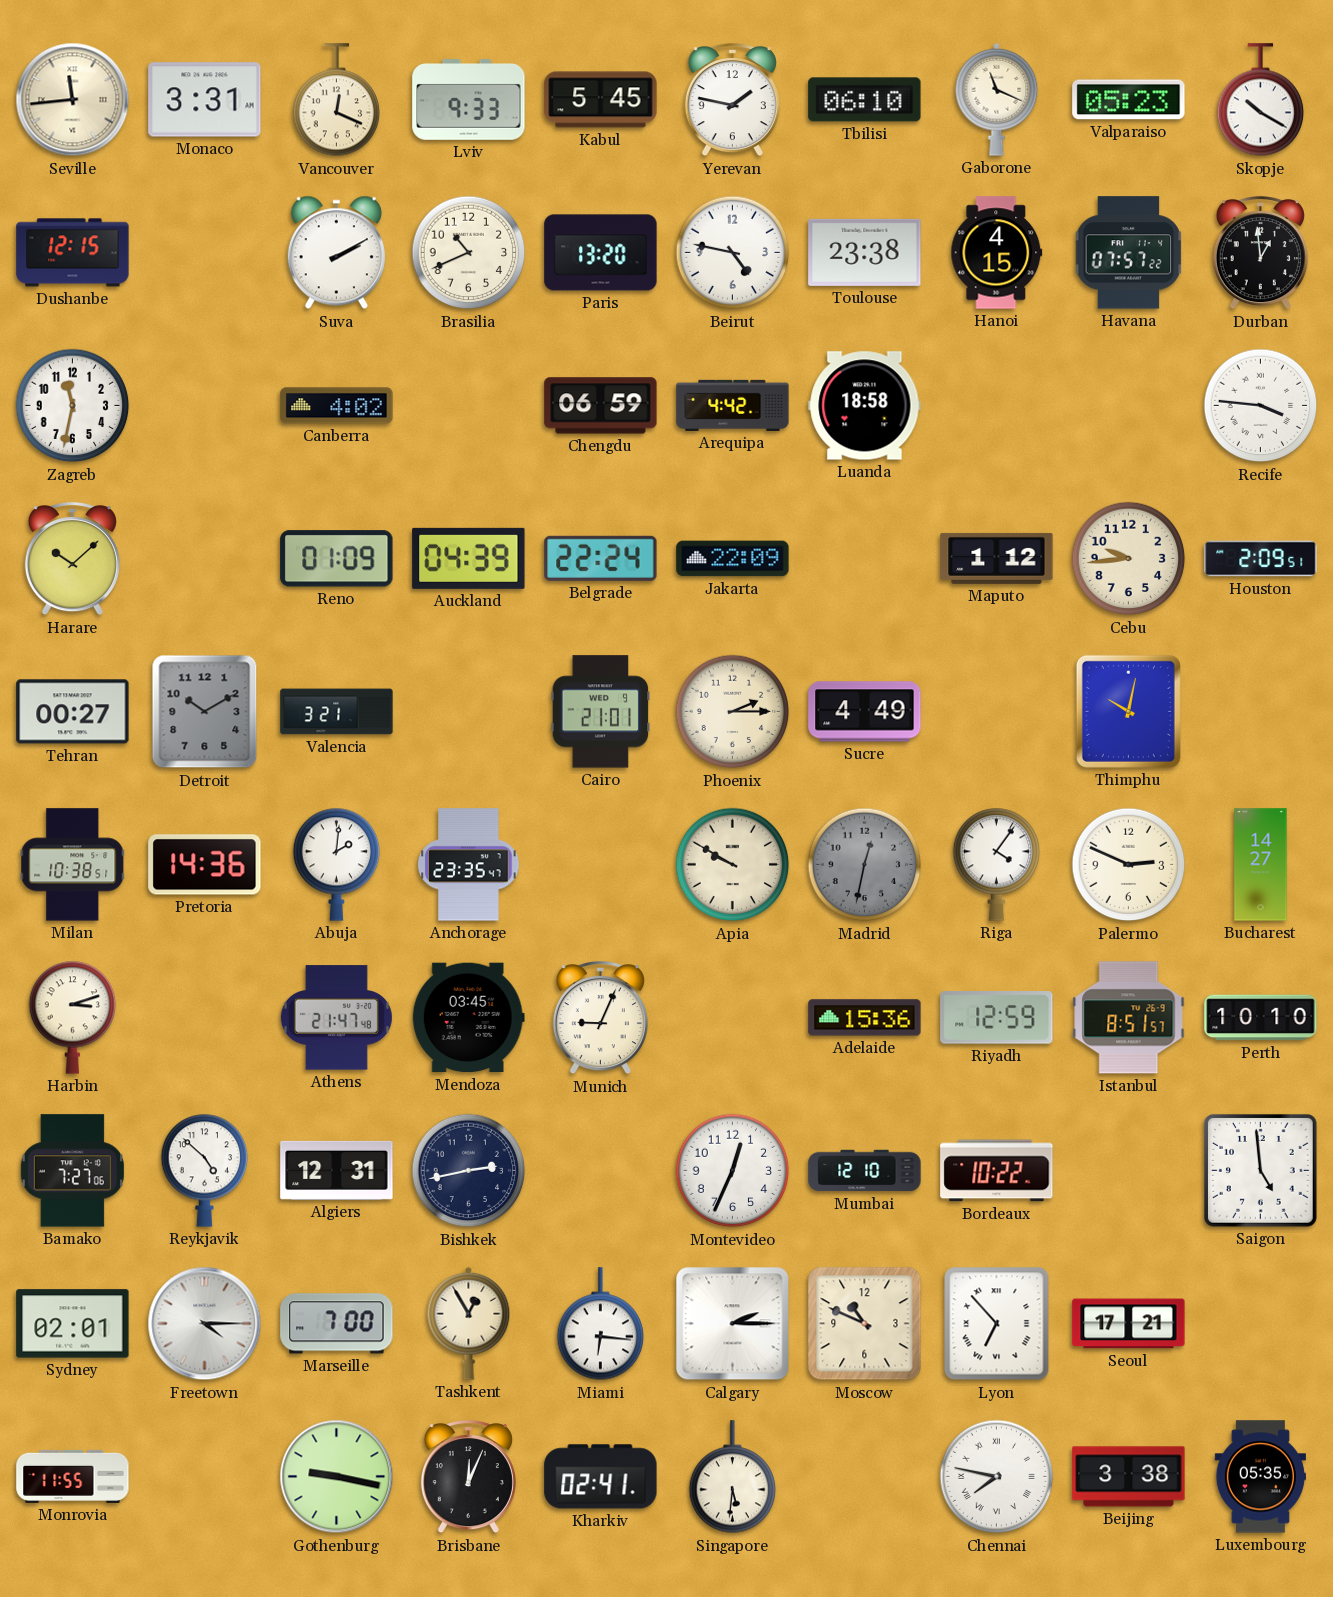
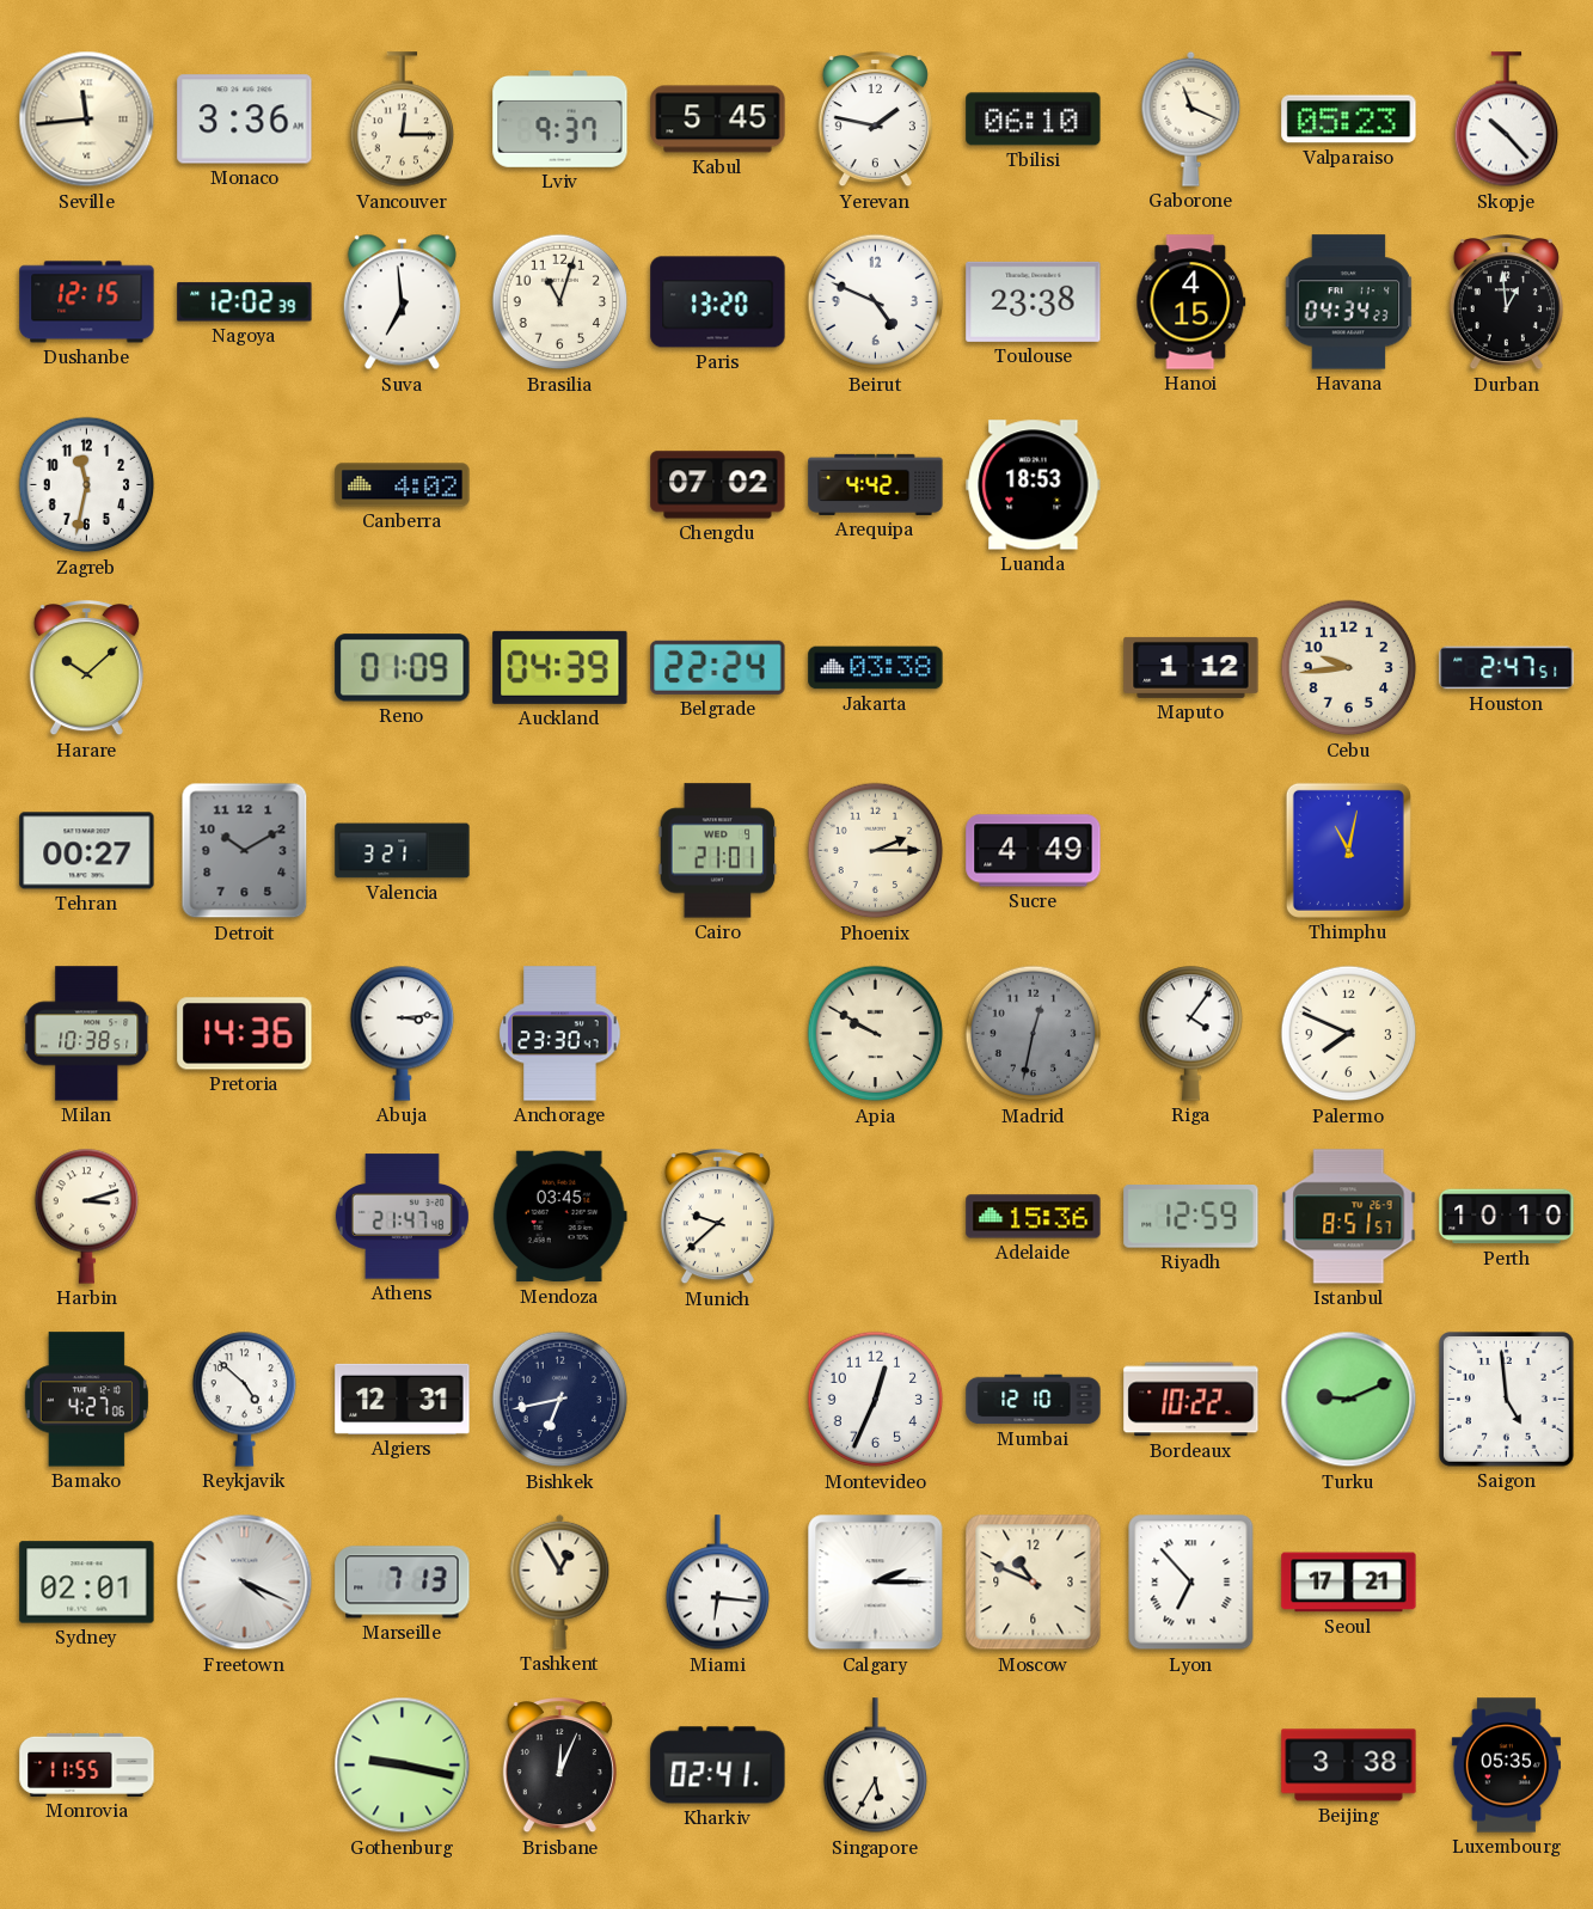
Monaco: 3:31 -> 3:36 (245, 120)
Vancouver: 12:19 -> 12:15 (403, 120)
Lviv: 9:33 -> 9:37 (560, 120)
Skopje: 10:20 -> 10:23 (1507, 120)
Nagoya: none -> 12:02 (245, 302)
Suva: 2:10 -> 6:59 (402, 302)
Brasilia: 10:41 -> 11:03 (560, 302)
Beirut: 4:47 -> 4:49 (876, 302)
Havana: 07:57 -> 04:34 (1349, 302)
Chengdu: 06:59 -> 07:02 (718, 485)
Luanda: 18:58 -> 18:53 (1034, 485)
Recife: 3:46 -> none (1261, 406)
Jakarta: 22:09 -> 03:38 (876, 668)
Houston: 2:09 -> 2:47 (1507, 668)
Thimphu: 10:02 -> 11:02 (1348, 850)
Abuja: 2:01 -> 3:14 (403, 1033)
Anchorage: 23:35 -> 23:30 (560, 1034)
Palermo: 2:49 -> 7:49 (1349, 1034)
Bucharest: 14:27 -> none (1261, 865)
Munich: 9:04 -> 9:38 (717, 1218)
Bamako: 7:27 -> 4:27 (86, 1400)
Bishkek: 2:43 -> 6:43 (560, 1400)
Turku: none -> 9:11 (1349, 1400)
Freetown: 4:15 -> 4:19 (245, 1583)
Marseille: 7:00 -> 7:13 (403, 1583)
Singapore: 5:31 -> 5:35 (876, 1766)
Chennai: 7:47 -> none (997, 1477)
